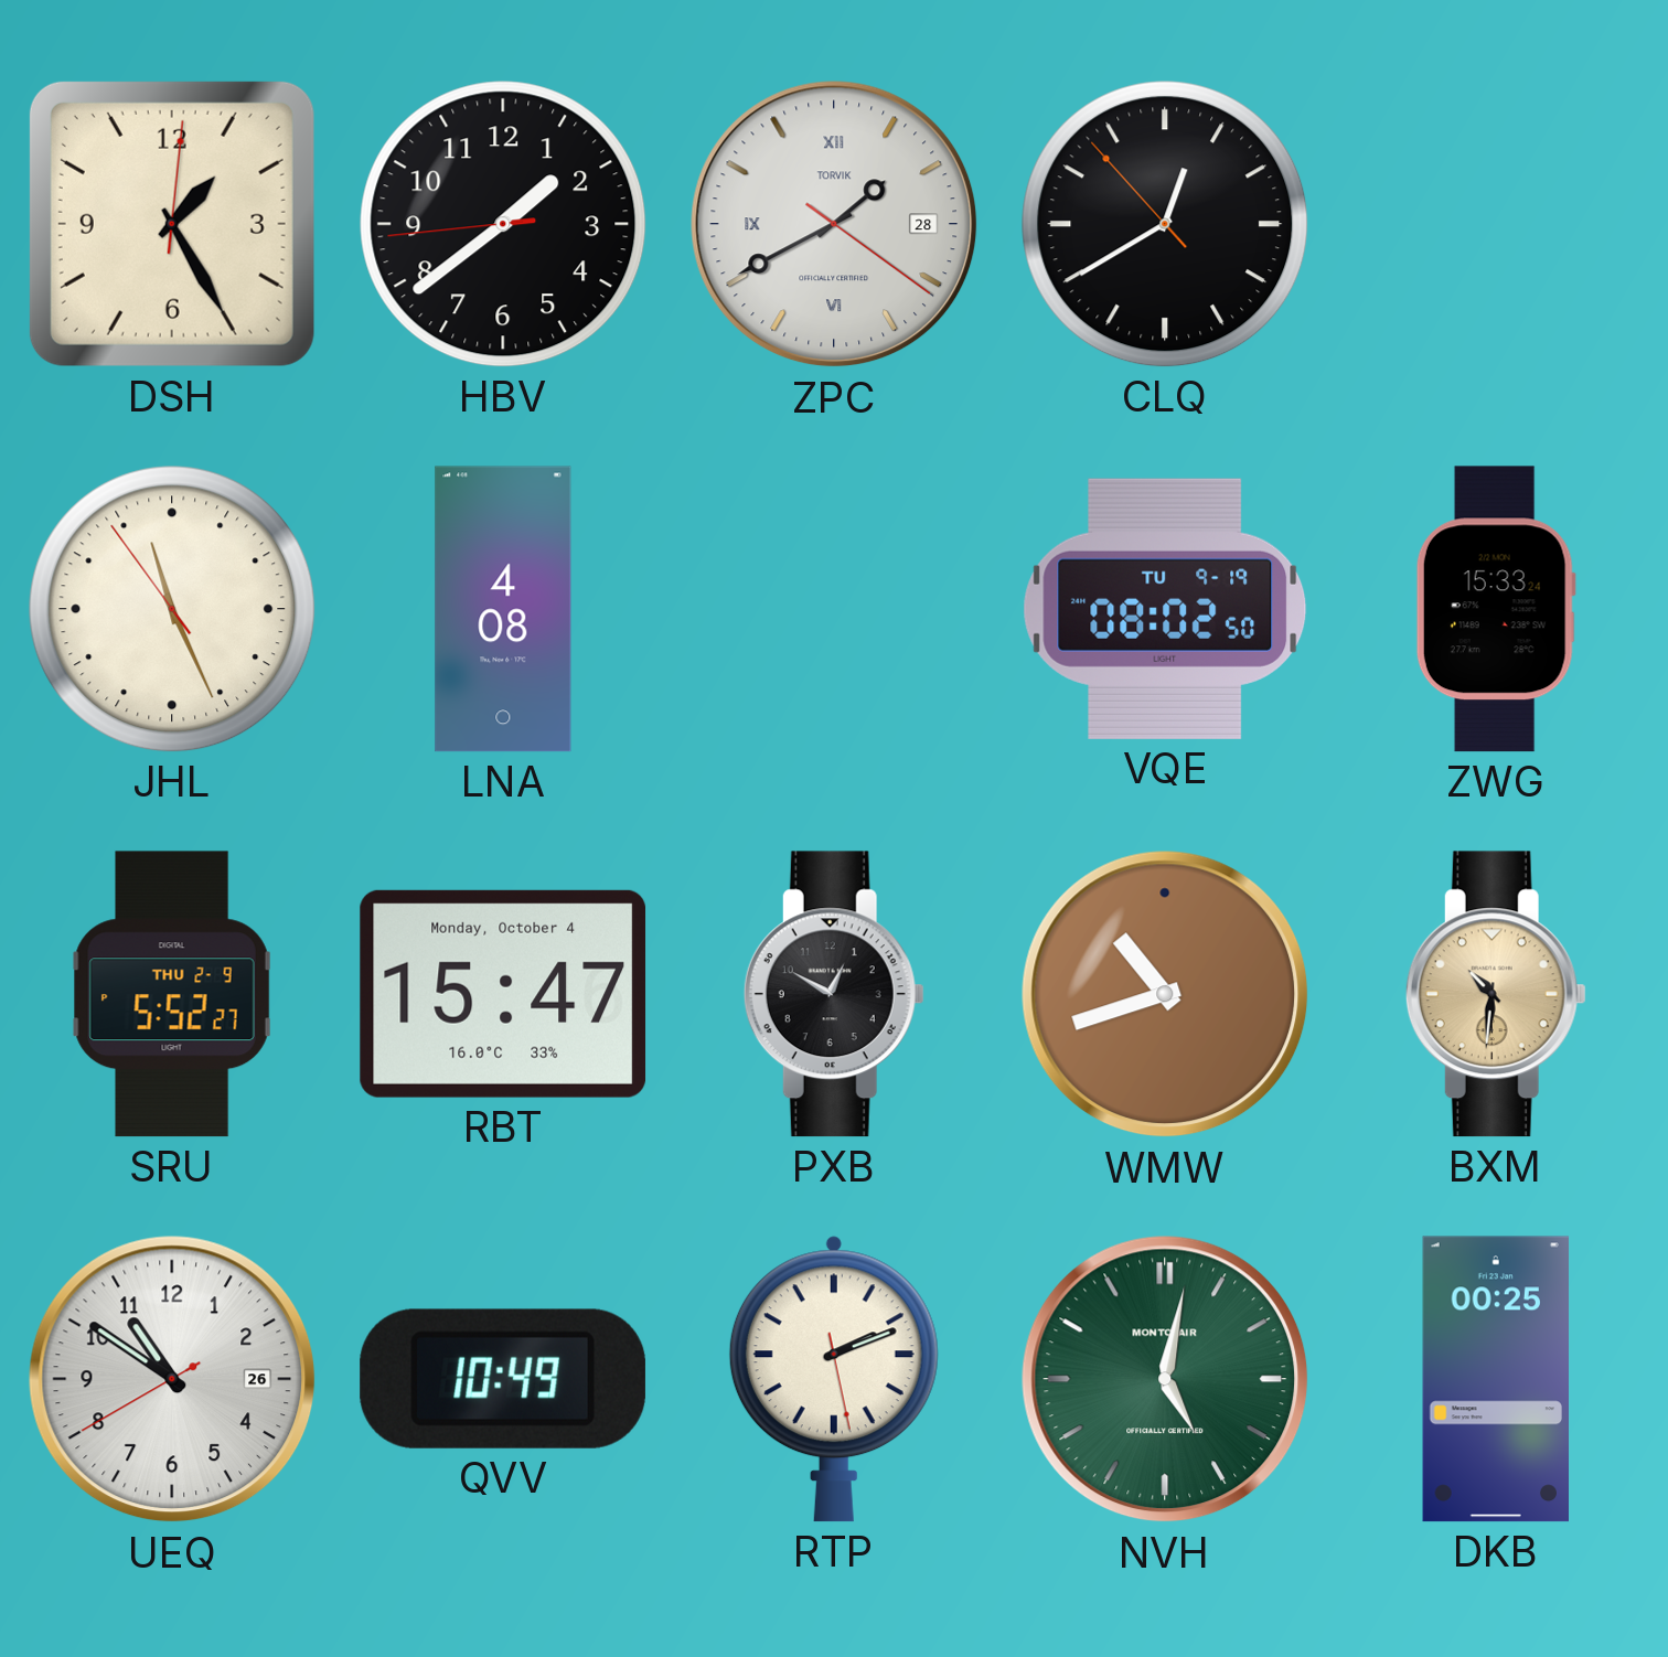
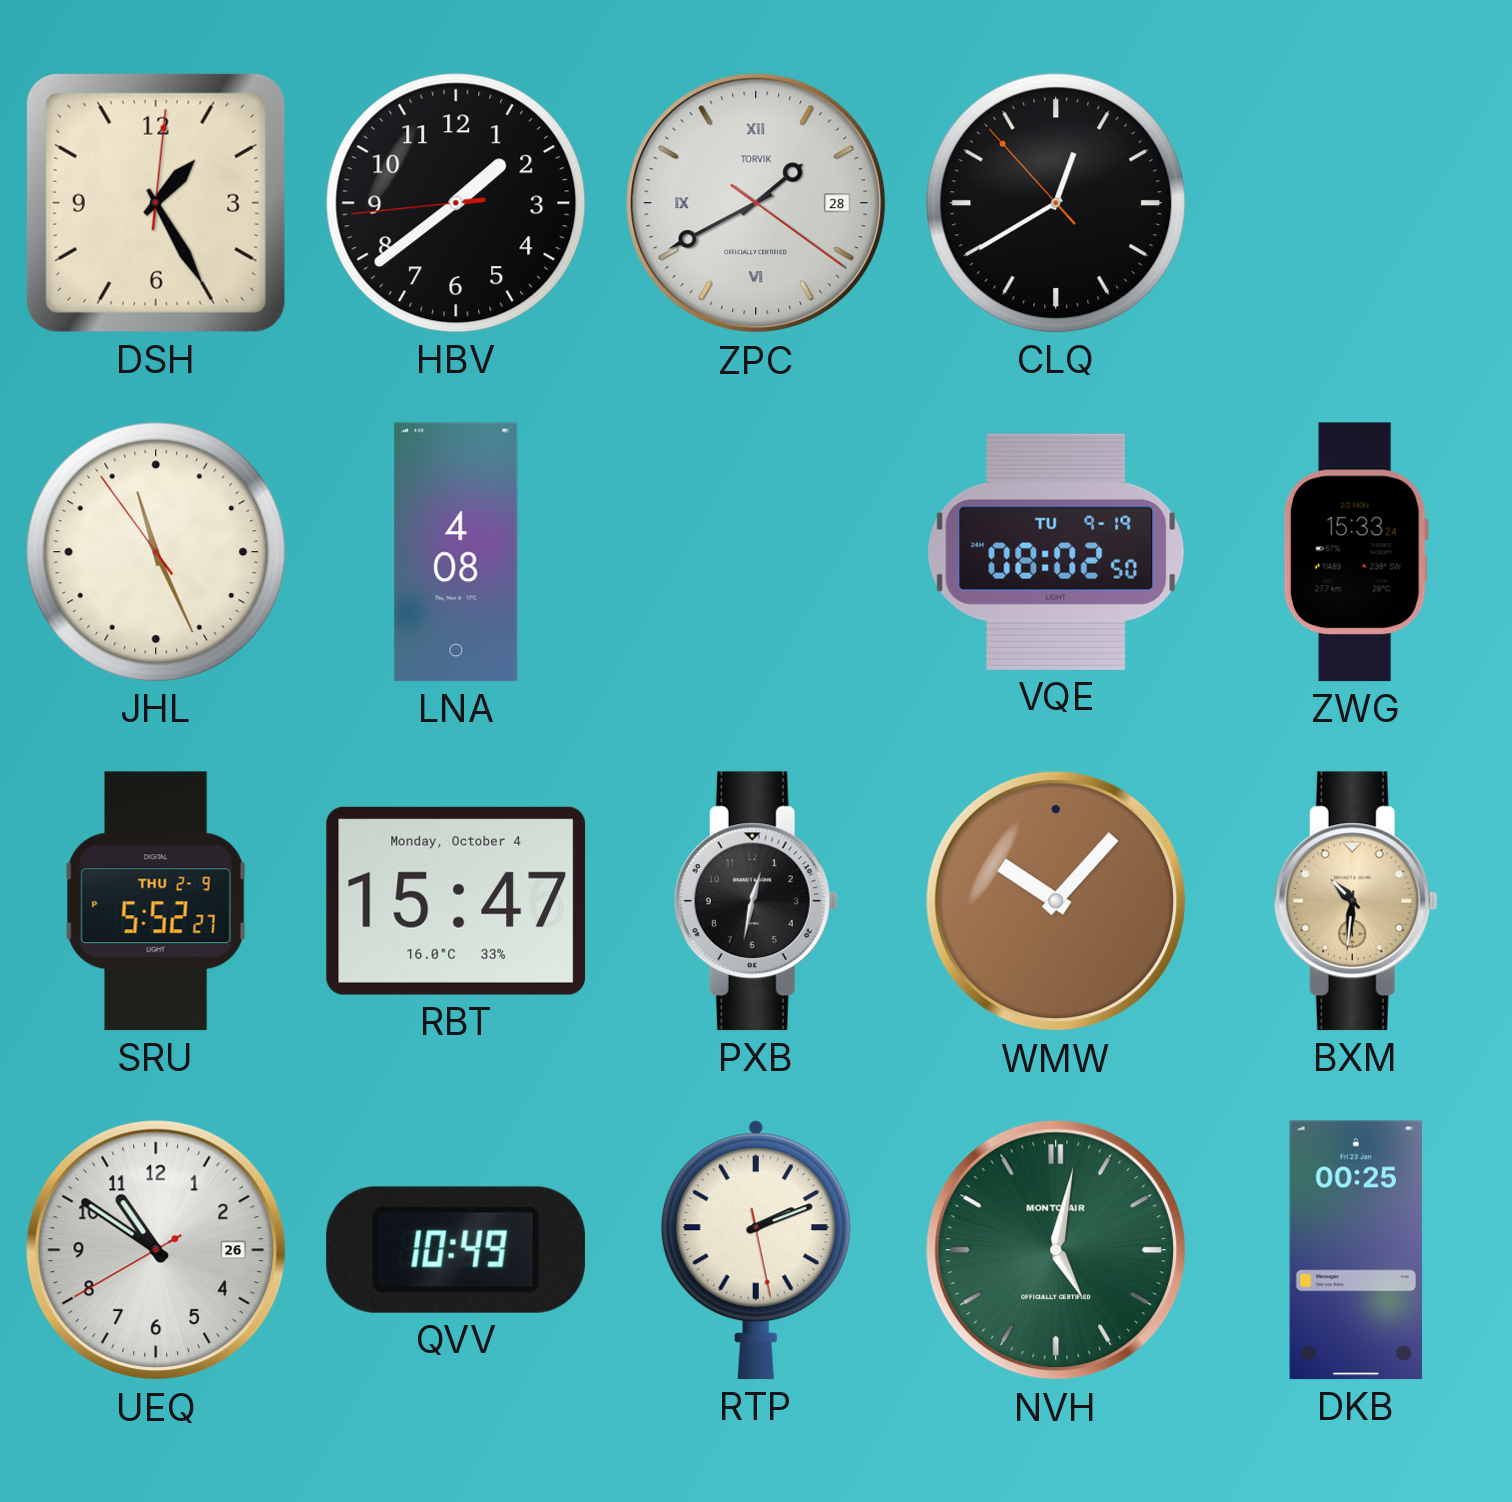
PXB: 12:50 -> 12:32 (756, 901)
WMW: 10:42 -> 10:07 (1056, 901)
